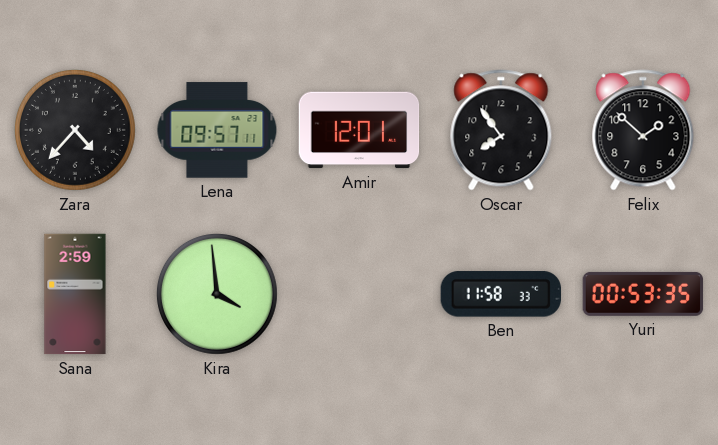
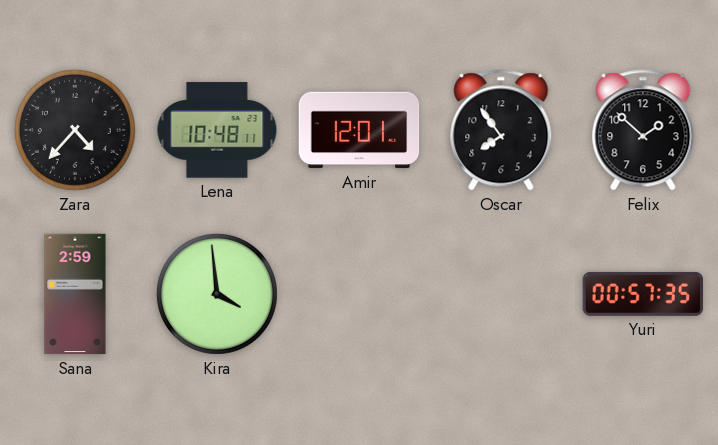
Lena: 09:57 -> 10:48 (217, 130)
Ben: 11:58 -> none (501, 294)
Yuri: 00:53 -> 00:57 (643, 294)
